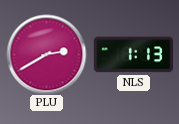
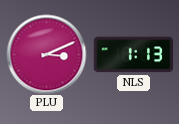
PLU: 2:40 -> 3:11 (46, 54)
